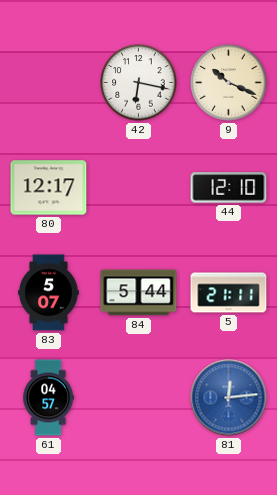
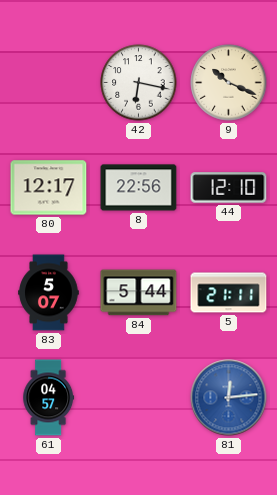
8: none -> 22:56 (139, 188)
